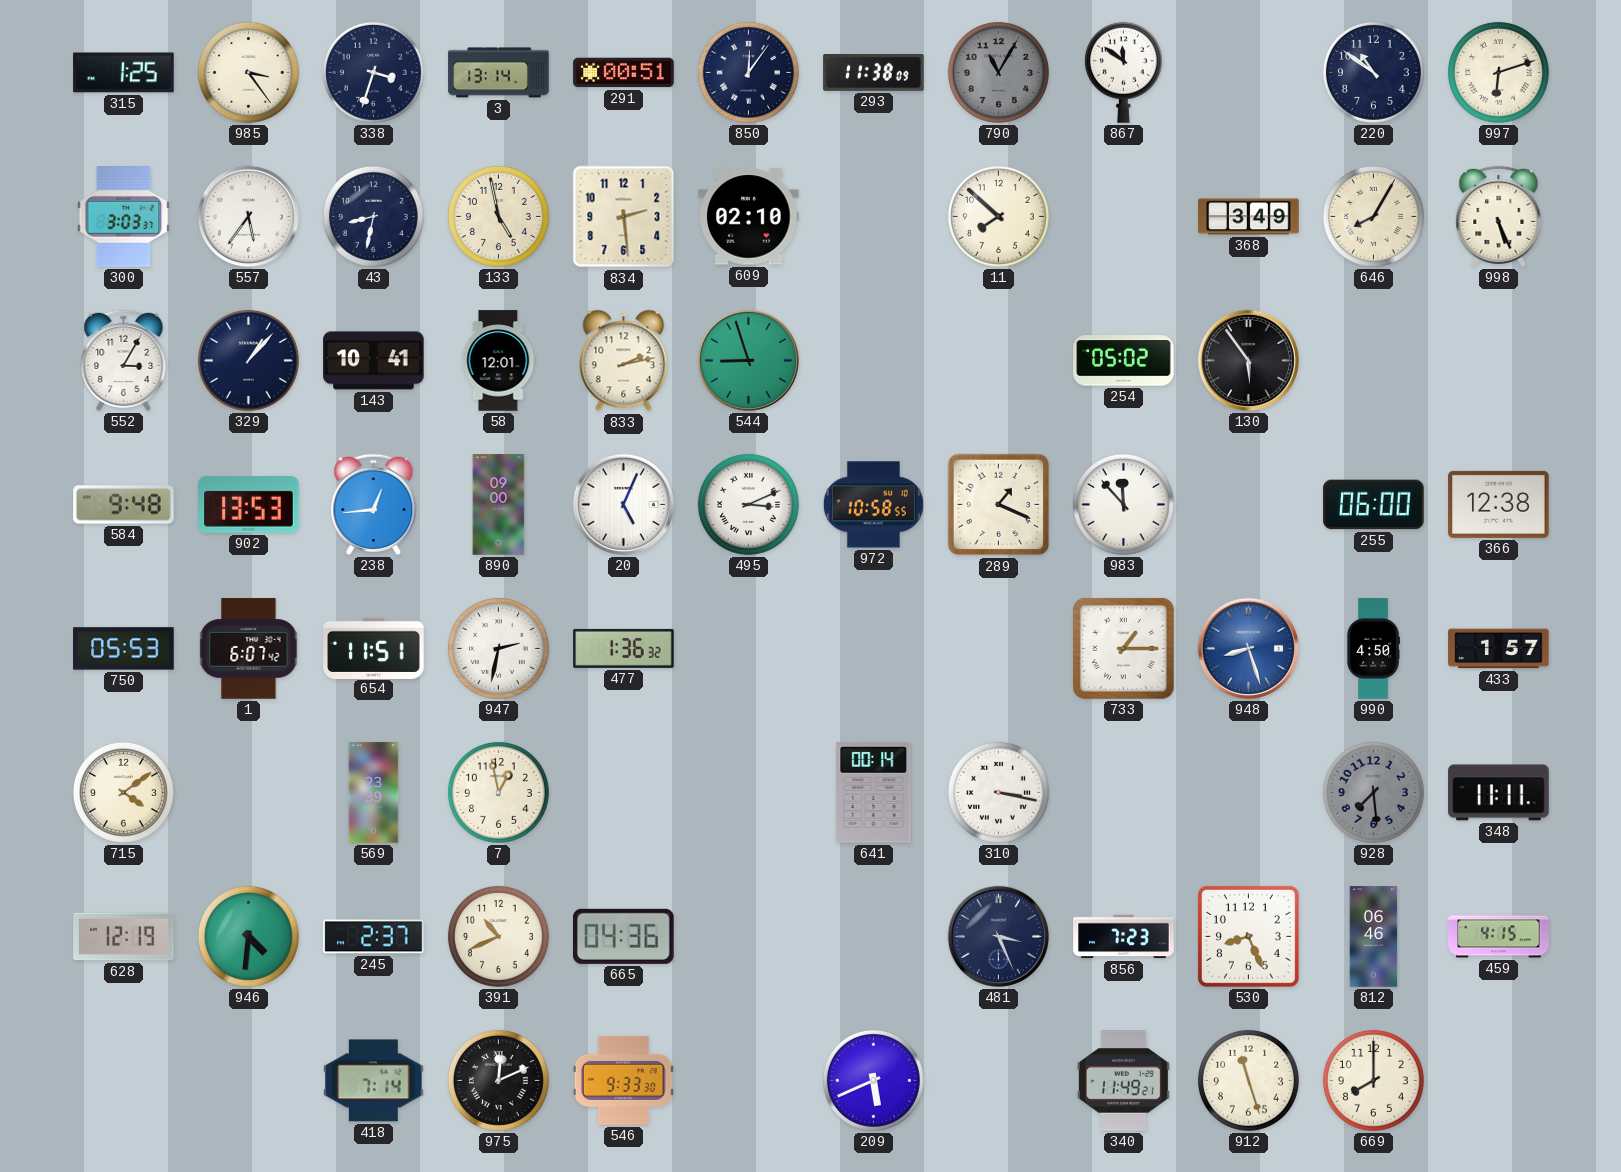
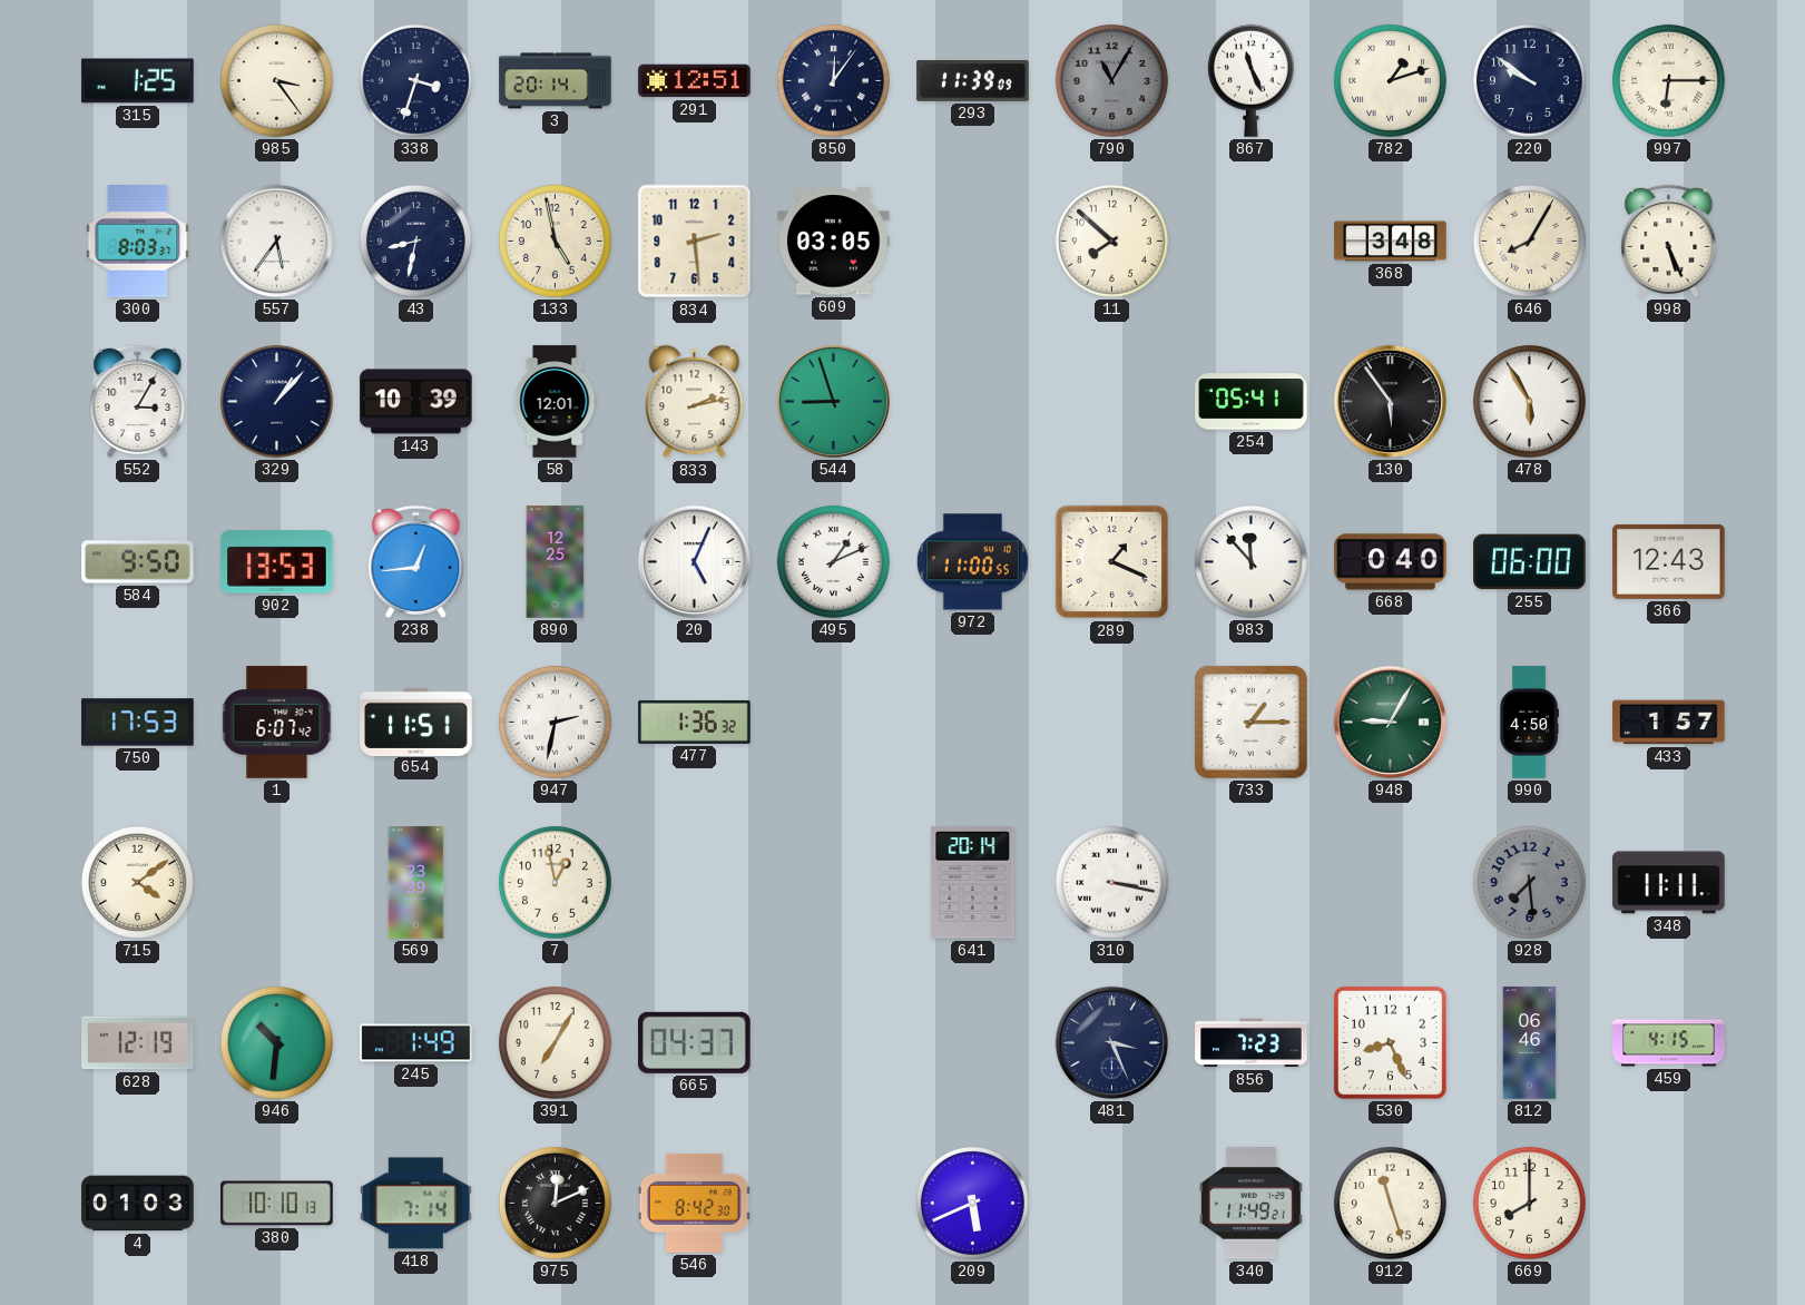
3: 13:14 -> 20:14 (556, 81)
291: 00:51 -> 12:51 (695, 81)
293: 11:38 -> 11:39 (973, 81)
867: 11:51 -> 11:26 (1250, 80)
782: none -> 1:12 (1390, 80)
220: 10:51 -> 9:51 (1529, 80)
997: 6:12 -> 6:15 (1668, 80)
300: 3:03 -> 8:03 (138, 242)
609: 02:10 -> 03:05 (834, 242)
368: 3:49 -> 3:48 (1391, 242)
143: 10:41 -> 10:39 (416, 402)
254: 05:02 -> 05:41 (1252, 402)
478: none -> 5:55 (1529, 401)
584: 9:48 -> 9:50 (138, 562)
890: 09:00 -> 12:25 (556, 562)
495: 3:11 -> 1:11 (833, 561)
972: 10:58 -> 11:00 (972, 562)
668: none -> 0:40 (1391, 562)
366: 12:38 -> 12:43 (1669, 561)
750: 05:53 -> 17:53 (138, 723)
948: 8:27 -> 9:05 (1390, 722)
948 dial: blue -> green (1390, 722)
641: 00:14 -> 20:14 (973, 883)
946: 4:31 -> 10:31 (276, 1042)
245: 2:37 -> 1:49 (416, 1043)
391: 10:41 -> 7:05 (555, 1042)
665: 04:36 -> 04:37 (695, 1042)
4: none -> 01:03 (138, 1204)
380: none -> 10:10 (277, 1204)
546: 9:33 -> 8:42 (694, 1203)
